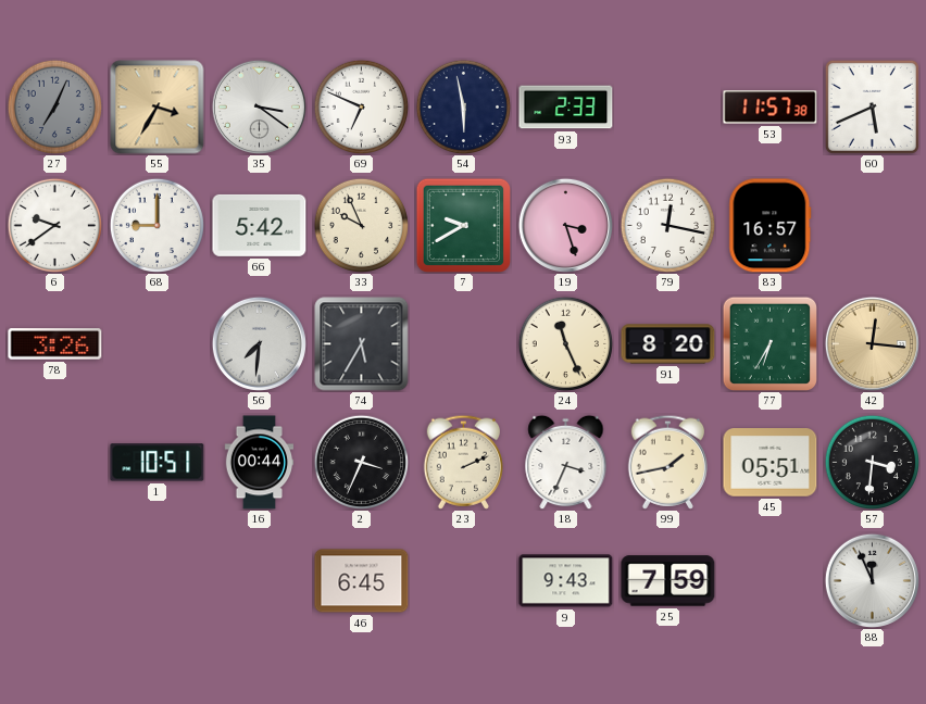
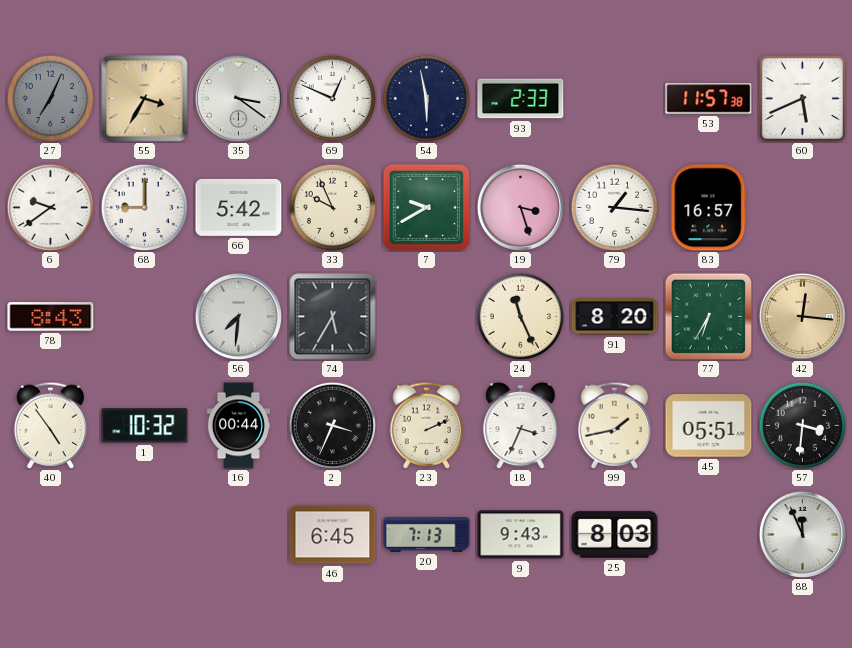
69: 6:49 -> 12:49 (332, 98)
79: 12:17 -> 1:16 (614, 207)
78: 3:26 -> 8:43 (51, 317)
40: none -> 4:54 (50, 425)
1: 10:51 -> 10:32 (145, 426)
20: none -> 7:13 (427, 534)
25: 7:59 -> 8:03 (615, 535)
